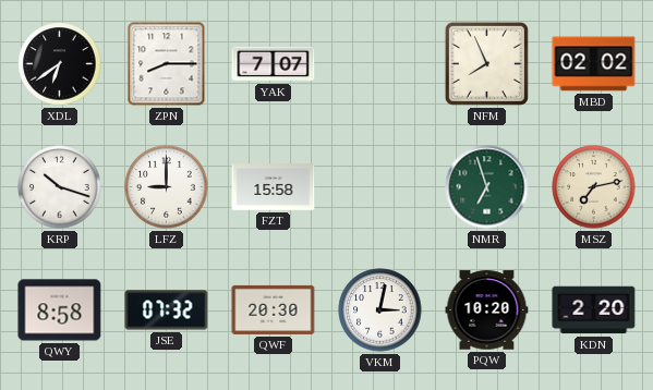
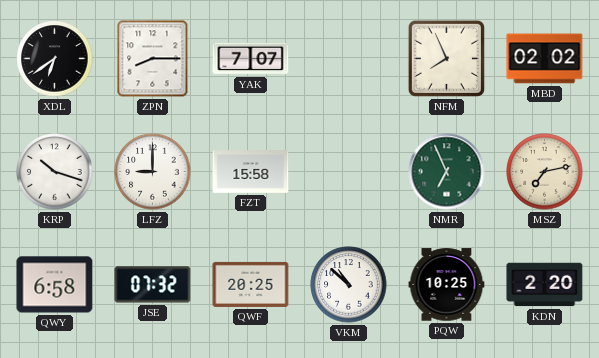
NMR: 6:57 -> 6:56 (447, 172)
QWY: 8:58 -> 6:58 (55, 285)
QWF: 20:30 -> 20:25 (251, 284)
VKM: 3:02 -> 10:52 (349, 285)
PQW: 10:20 -> 10:25 (447, 285)
